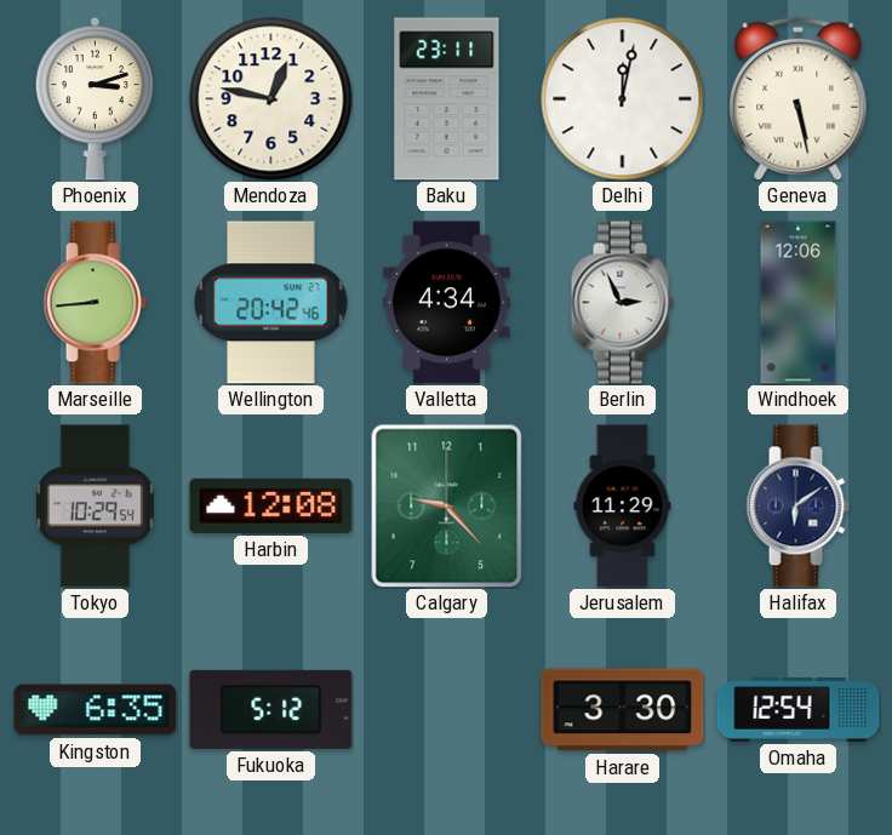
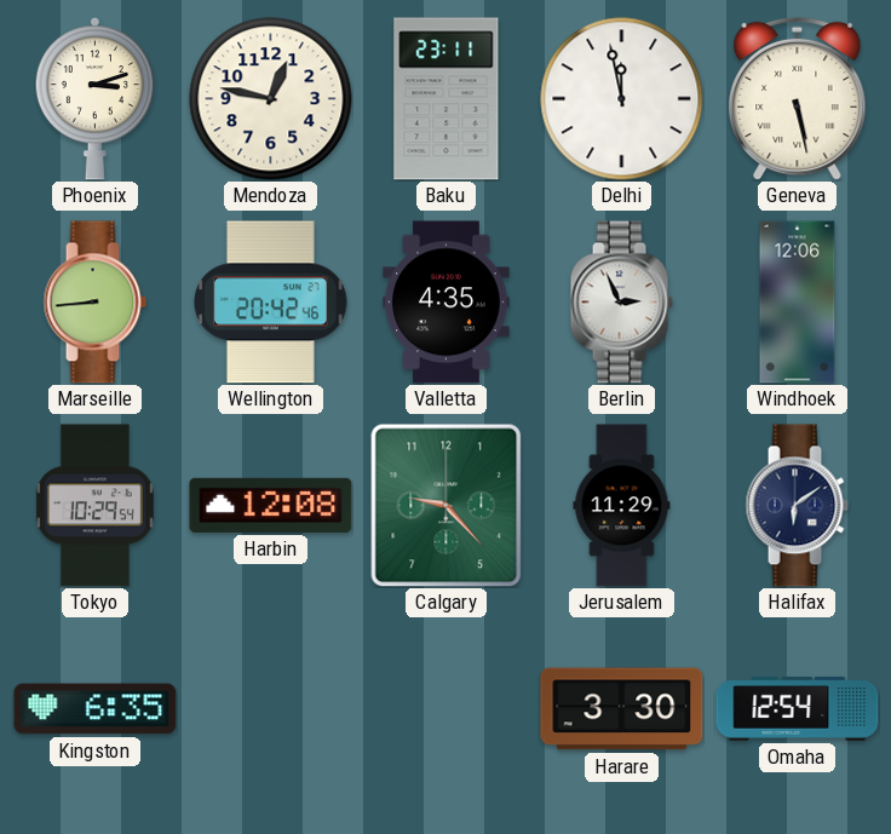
Delhi: 12:02 -> 11:58 (622, 99)
Valletta: 4:34 -> 4:35 (447, 303)
Fukuoka: 5:12 -> none (271, 709)
